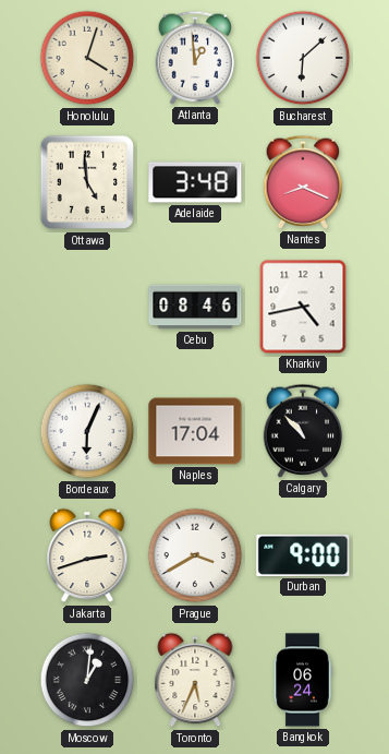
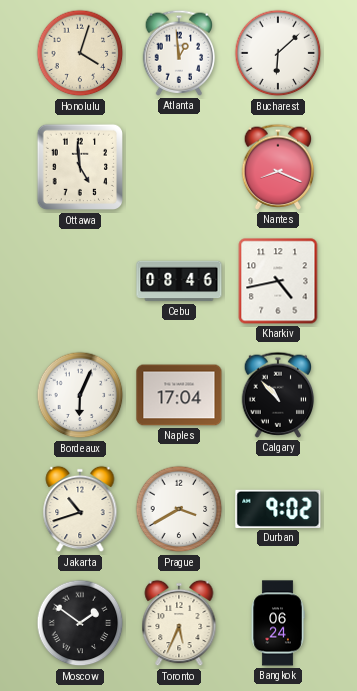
Adelaide: 3:48 -> none (195, 182)
Jakarta: 2:42 -> 10:42 (80, 509)
Durban: 9:00 -> 9:02 (278, 509)
Moscow: 1:01 -> 1:51 (80, 623)
